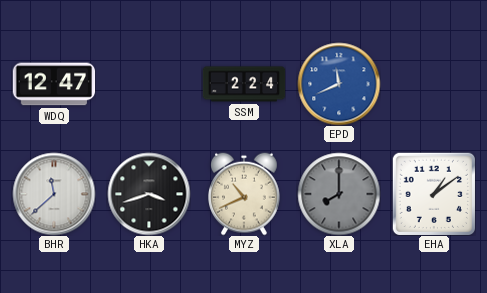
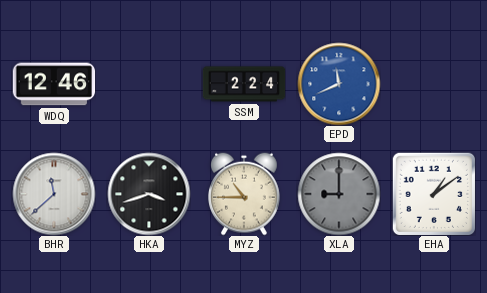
WDQ: 12:47 -> 12:46 (54, 84)
MYZ: 10:41 -> 10:45 (245, 194)
XLA: 8:00 -> 9:00 (339, 194)
